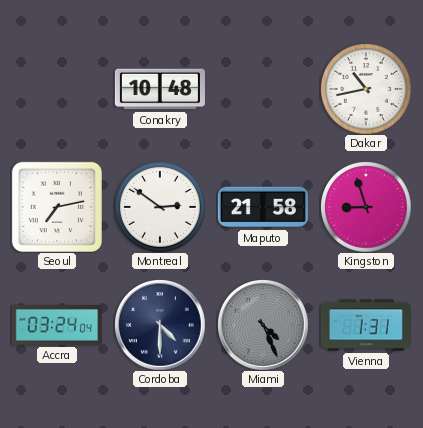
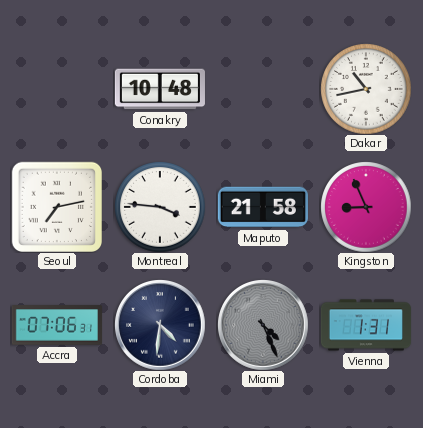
Montreal: 2:51 -> 3:46 (160, 207)
Kingston: 8:57 -> 8:56 (366, 207)
Accra: 03:24 -> 07:06 (57, 325)
Cordoba: 4:30 -> 4:31 (160, 325)
